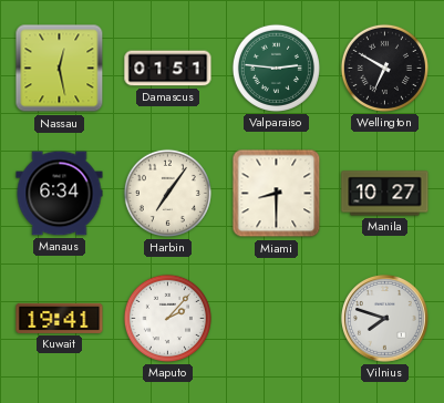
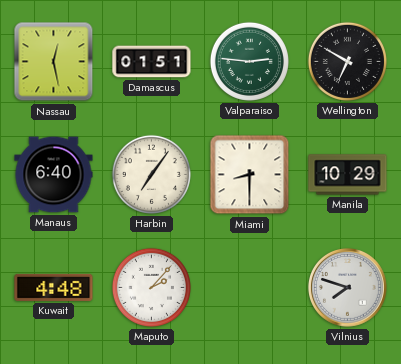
Manaus: 6:34 -> 6:40 (54, 175)
Manila: 10:27 -> 10:29 (348, 175)
Kuwait: 19:41 -> 4:48 (54, 287)
